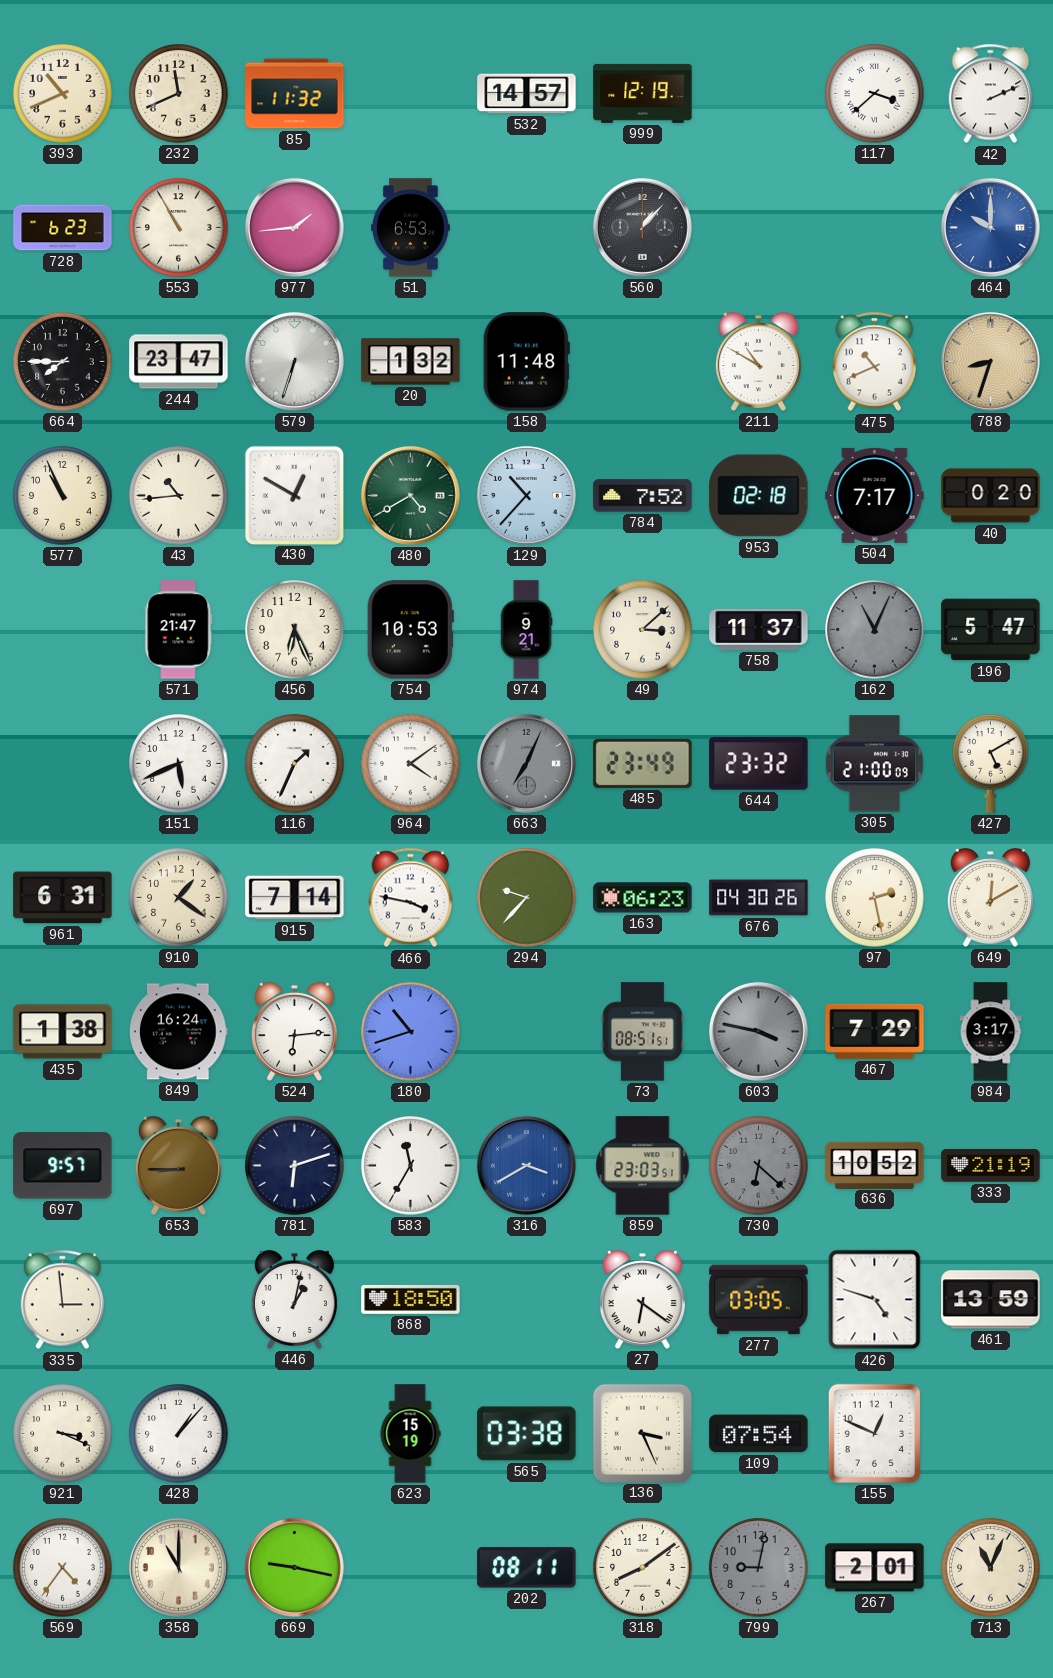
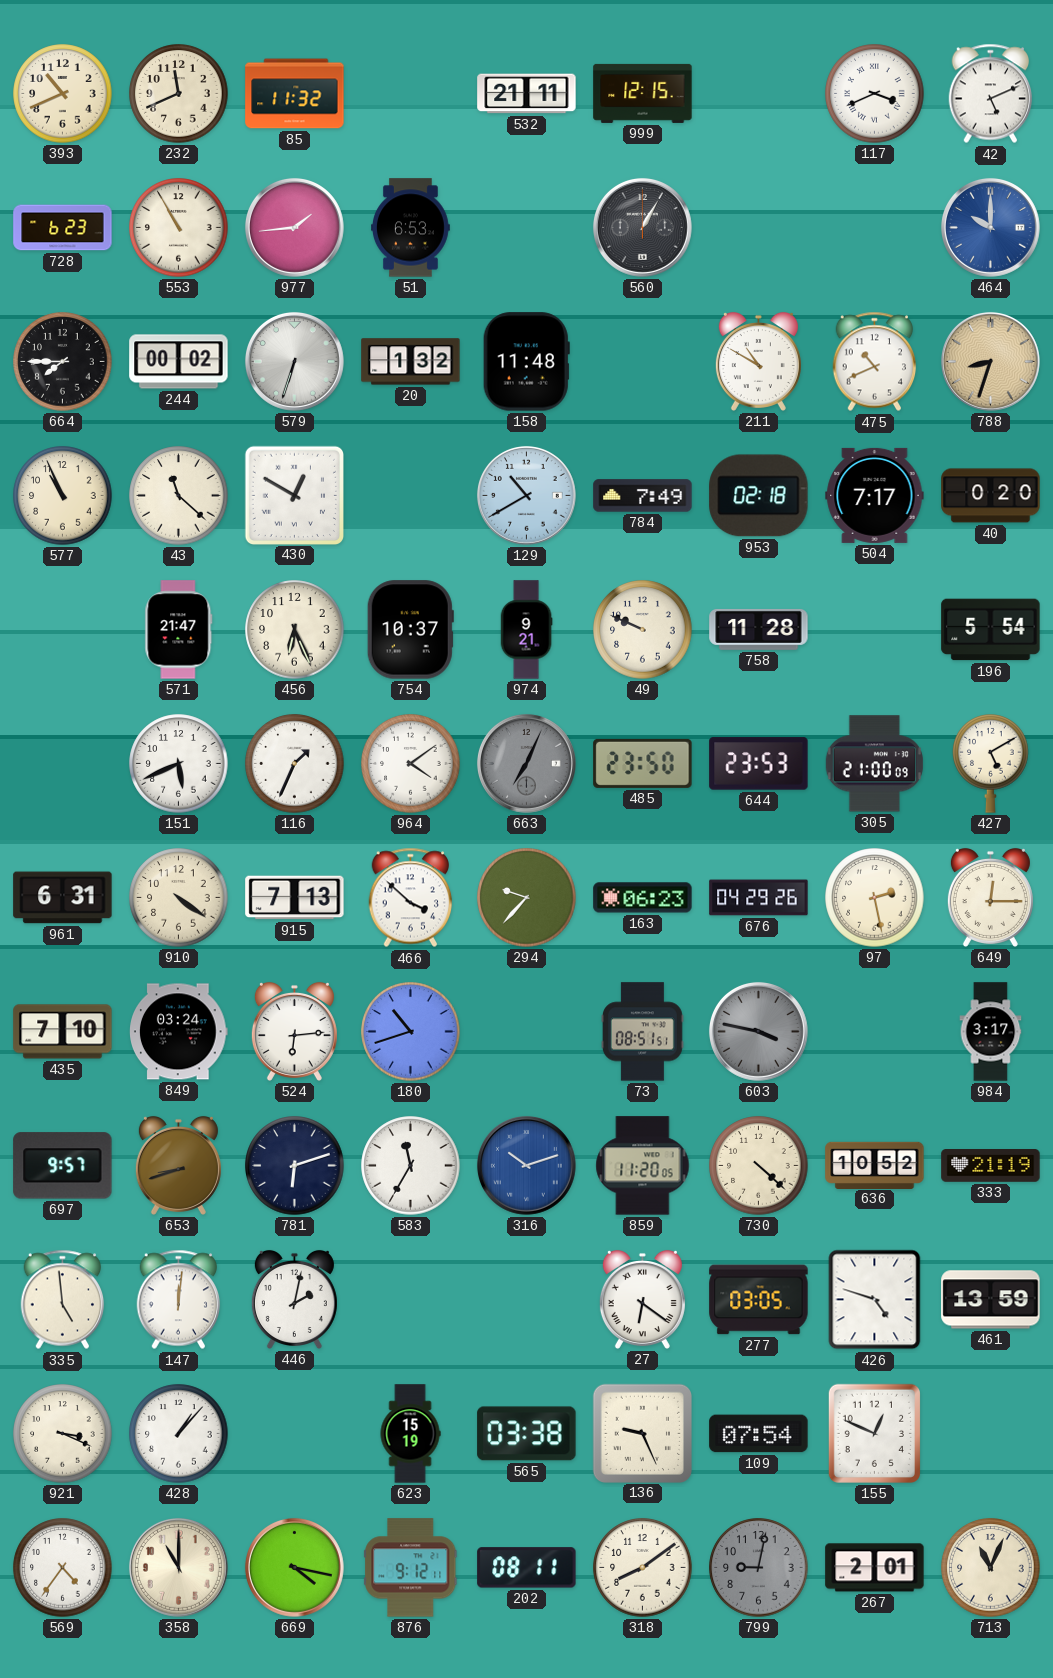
532: 14:57 -> 21:11 (527, 94)
999: 12:19 -> 12:15 (643, 93)
117: 3:38 -> 3:41 (875, 94)
42: 2:11 -> 5:11 (991, 94)
560: 1:07 -> 1:05 (642, 227)
244: 23:47 -> 00:02 (179, 362)
43: 10:44 -> 11:22 (179, 496)
480: 4:40 -> none (410, 495)
129: 10:37 -> 10:40 (526, 495)
784: 7:52 -> 7:49 (643, 496)
754: 10:53 -> 10:37 (410, 630)
49: 3:08 -> 9:49 (643, 630)
758: 11:37 -> 11:28 (759, 629)
162: 11:04 -> none (875, 630)
196: 5:47 -> 5:54 (991, 630)
485: 23:49 -> 23:50 (643, 763)
644: 23:32 -> 23:53 (759, 764)
910: 1:21 -> 4:21 (179, 898)
915: 7:14 -> 7:13 (295, 898)
466: 3:47 -> 3:52 (411, 898)
676: 04:30 -> 04:29 (759, 898)
649: 12:10 -> 12:15 (990, 897)
435: 1:38 -> 7:10 (63, 1032)
849: 16:24 -> 03:24 (179, 1032)
467: 7:29 -> none (875, 1031)
653: 8:45 -> 8:42 (178, 1165)
316: 3:40 -> 10:12 (526, 1165)
859: 23:03 -> 11:20 (643, 1166)
730: 6:22 -> 4:22 (759, 1166)
730 dial: grey -> cream (759, 1166)
335: 2:59 -> 4:59 (63, 1300)
147: none -> 12:01 (179, 1300)
446: 1:02 -> 2:02 (294, 1299)
868: 18:50 -> none (411, 1299)
136: 3:26 -> 9:26 (642, 1433)
669: 9:17 -> 4:17 (294, 1567)
876: none -> 9:12 (411, 1568)
